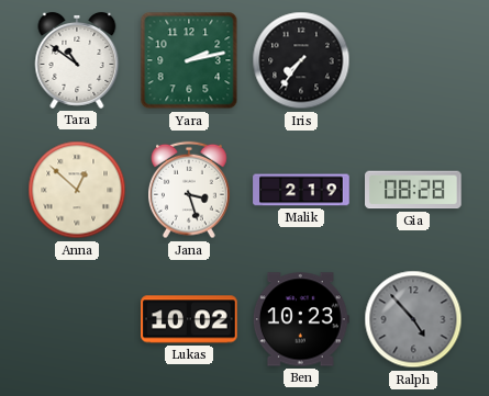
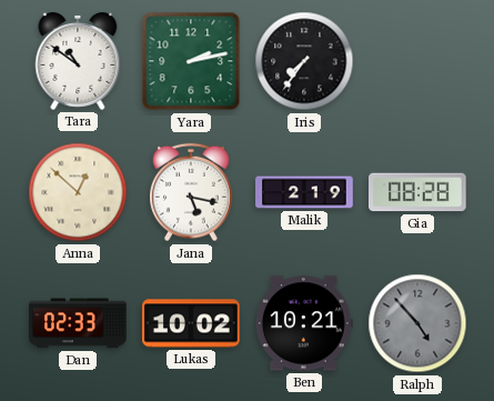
Jana: 3:27 -> 5:17 (192, 192)
Dan: none -> 02:33 (78, 323)
Ben: 10:23 -> 10:21 (304, 323)
